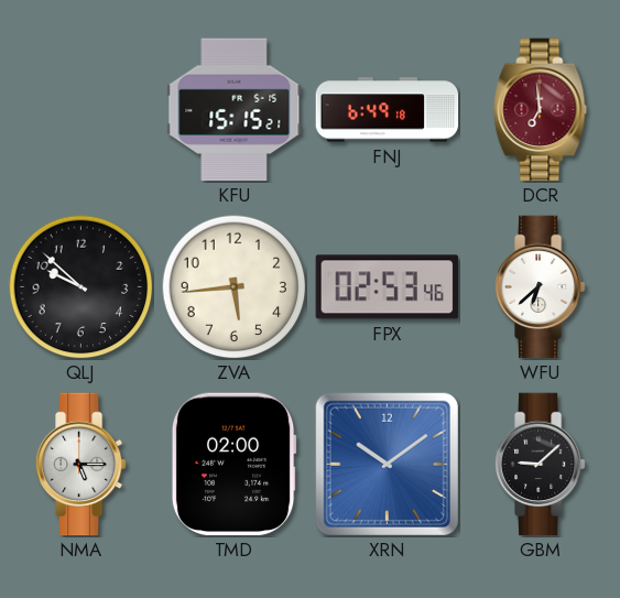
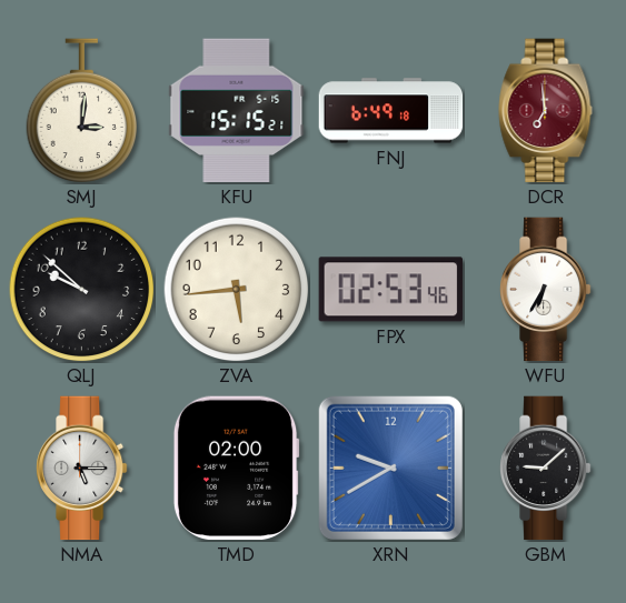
SMJ: none -> 3:01 (82, 111)
WFU: 6:38 -> 6:35 (546, 290)
XRN: 10:09 -> 9:40 (390, 468)
